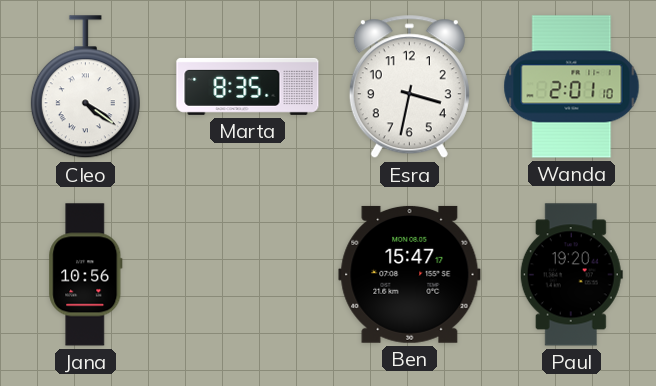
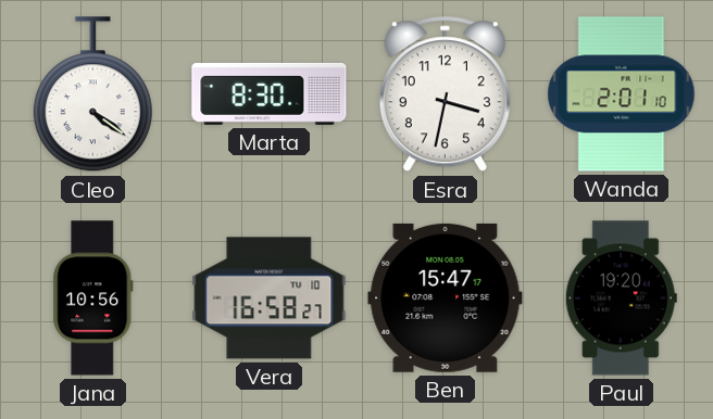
Marta: 8:35 -> 8:30 (270, 93)
Vera: none -> 16:58 (270, 299)
